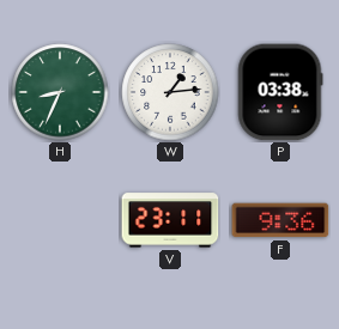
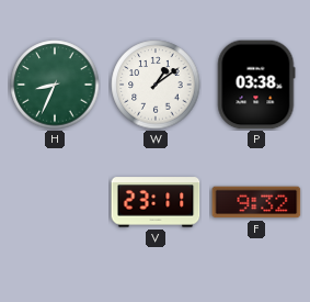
W: 1:14 -> 1:09 (156, 85)
F: 9:36 -> 9:32 (256, 202)
